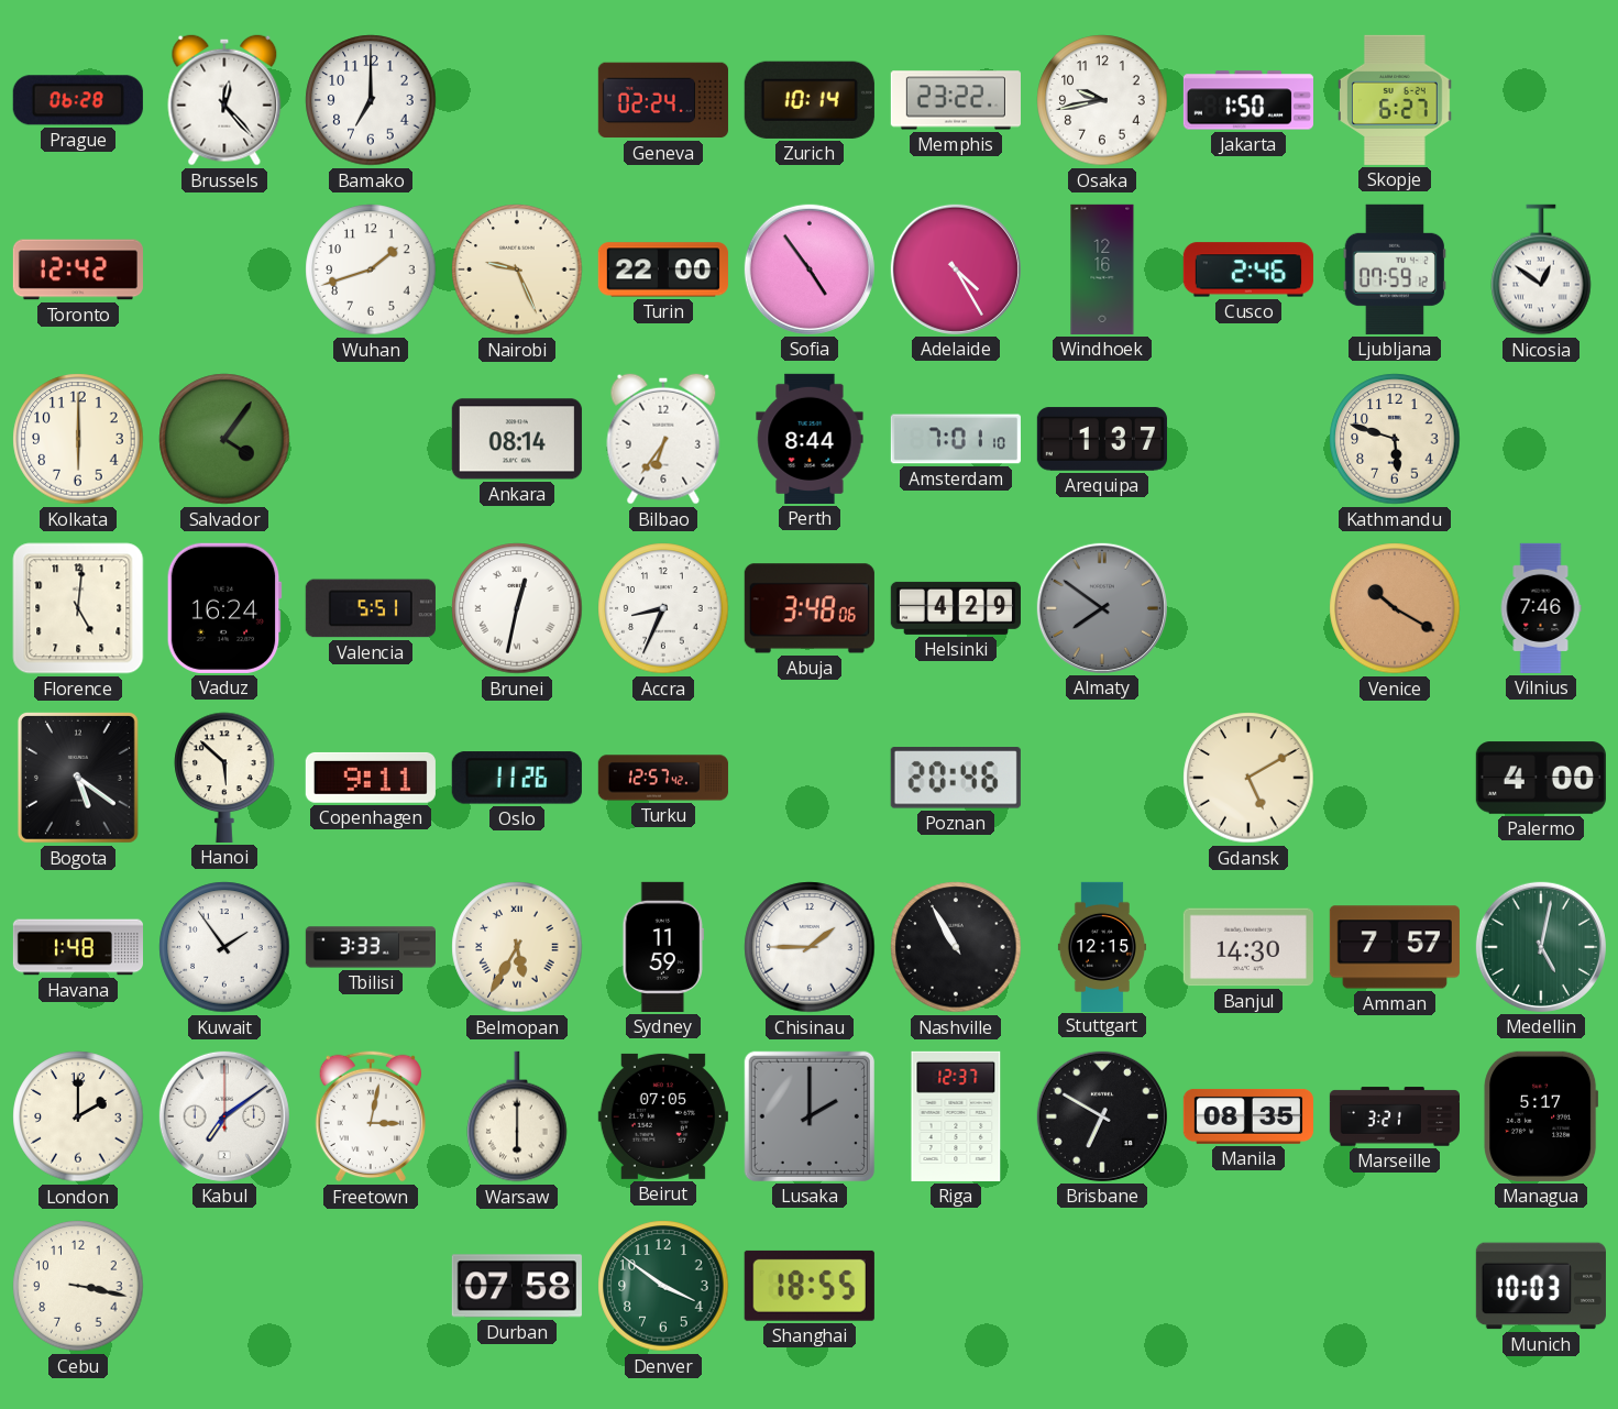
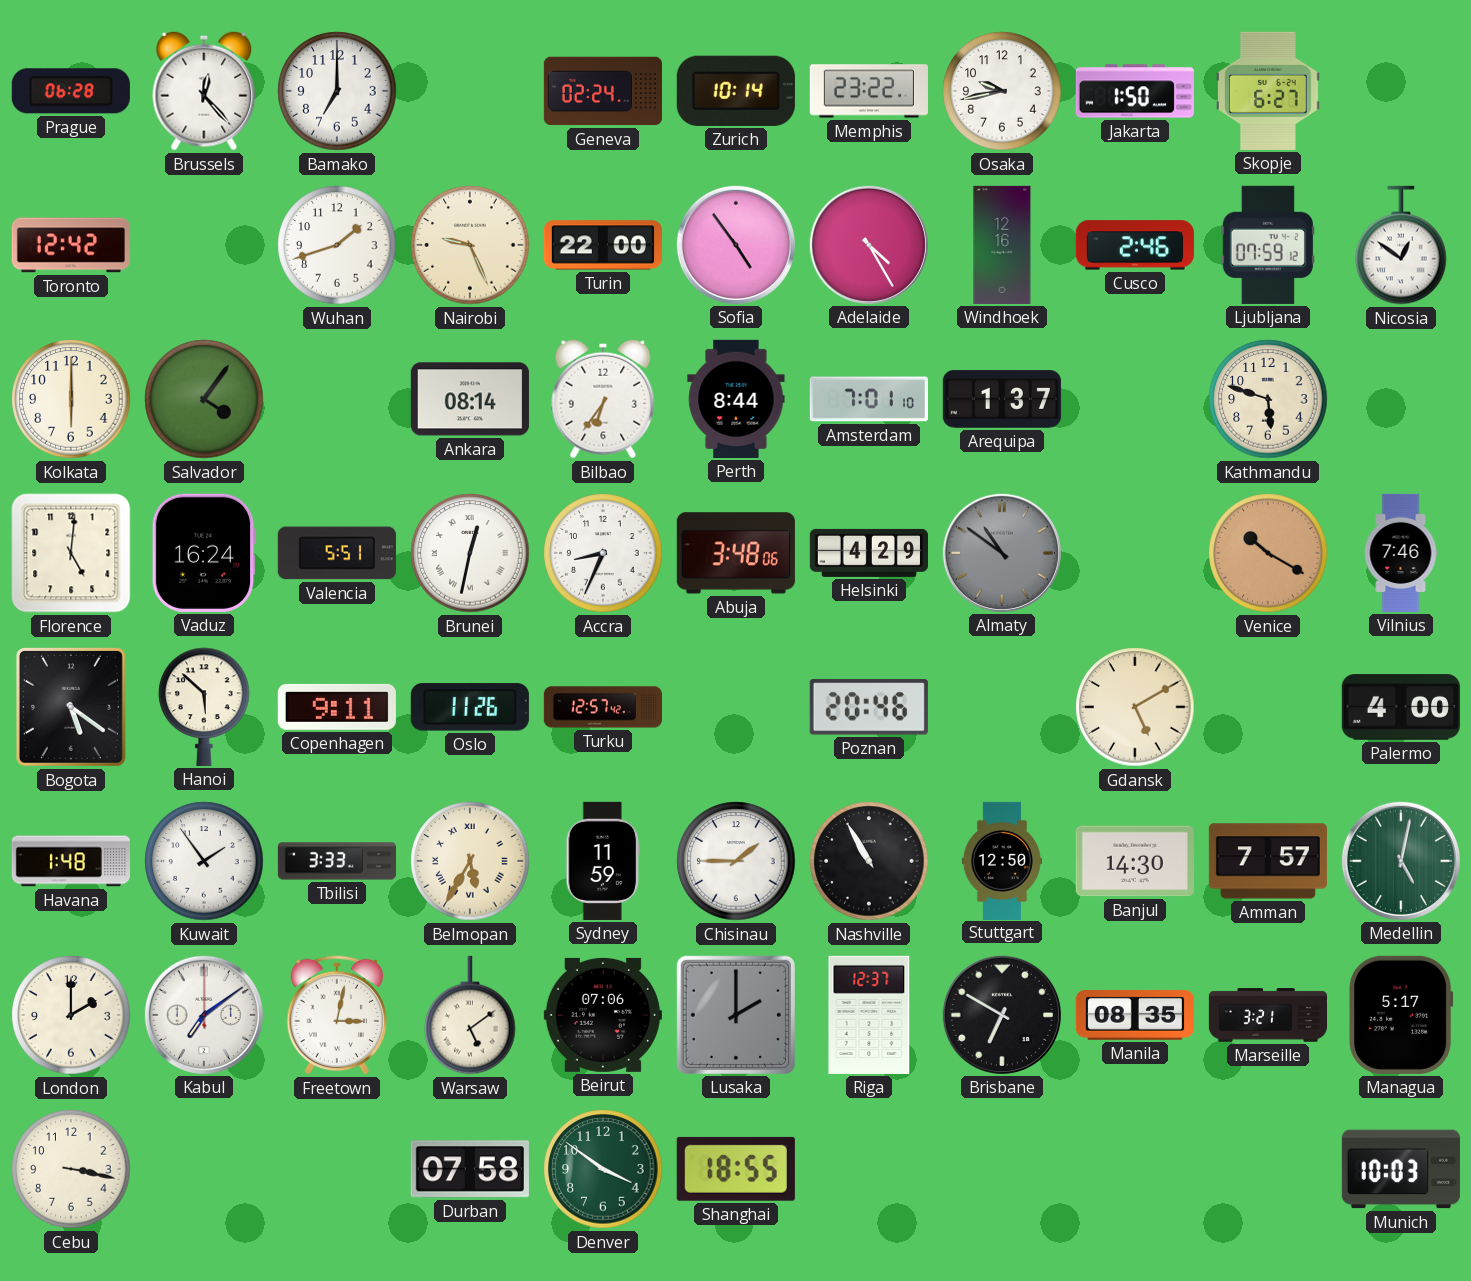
Almaty: 7:51 -> 10:51 (1002, 553)
Stuttgart: 12:15 -> 12:50 (1002, 860)
Warsaw: 6:00 -> 5:09 (470, 1015)
Beirut: 07:05 -> 07:06 (603, 1015)
